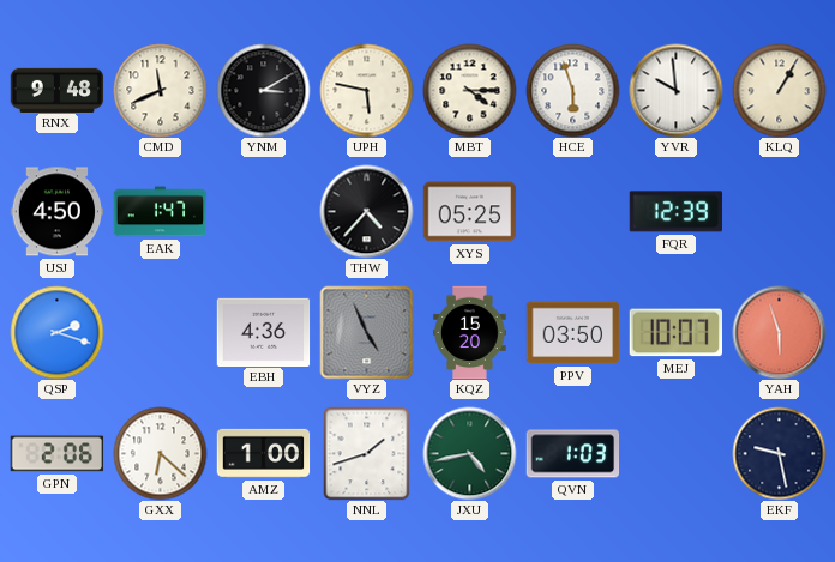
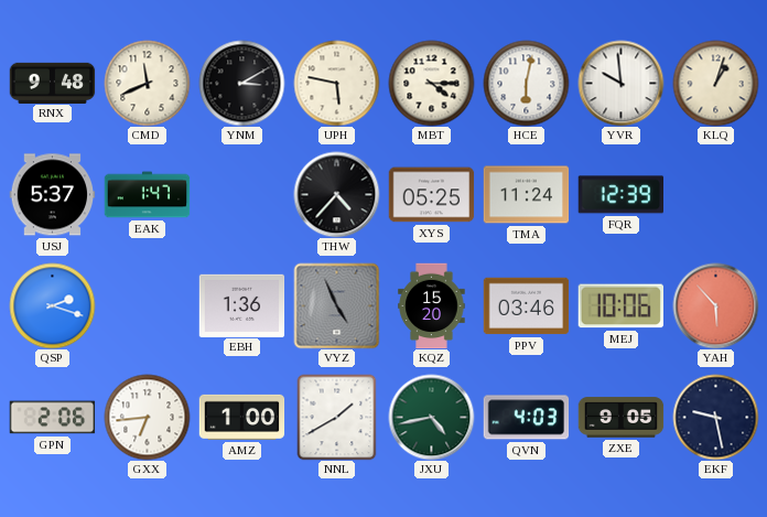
HCE: 5:57 -> 6:02 (526, 83)
KLQ: 1:05 -> 1:03 (715, 83)
USJ: 4:50 -> 5:37 (52, 195)
TMA: none -> 11:24 (526, 195)
EBH: 4:36 -> 1:36 (241, 305)
PPV: 03:50 -> 03:46 (526, 306)
MEJ: 10:07 -> 10:06 (620, 306)
YAH: 5:57 -> 5:53 (715, 305)
GXX: 6:22 -> 6:44 (147, 417)
NNL: 1:42 -> 1:40 (337, 417)
QVN: 1:03 -> 4:03 (526, 418)
ZXE: none -> 9:05 (620, 418)
